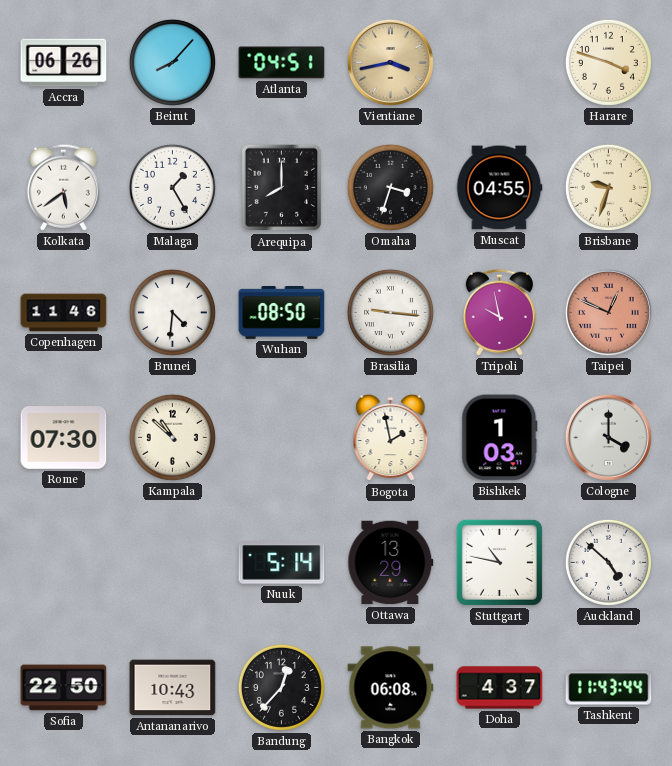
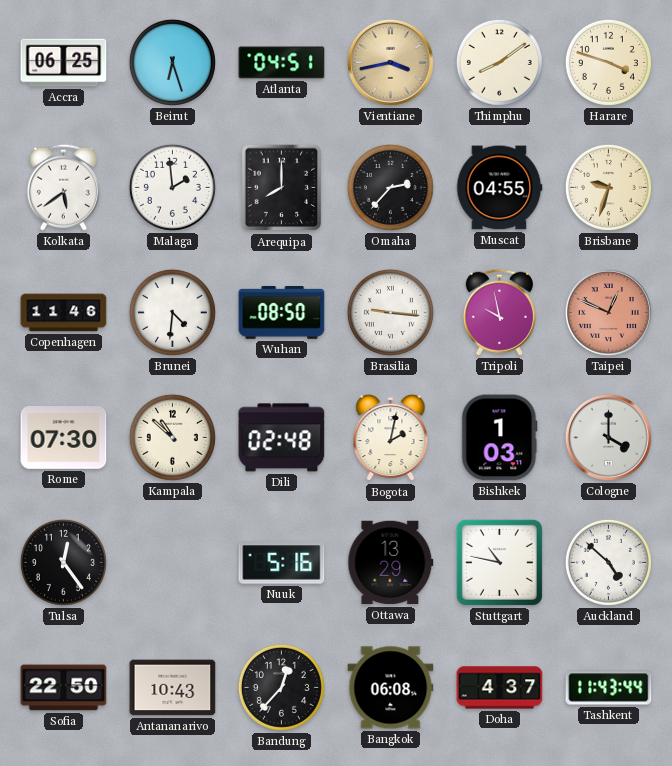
Accra: 06:26 -> 06:25 (64, 63)
Beirut: 8:07 -> 6:27 (172, 62)
Thimphu: none -> 8:09 (499, 62)
Malaga: 1:25 -> 1:59 (172, 187)
Omaha: 3:33 -> 2:37 (390, 187)
Dili: none -> 02:48 (282, 438)
Bogota: 1:58 -> 2:02 (391, 438)
Tulsa: none -> 12:24 (63, 562)
Nuuk: 5:14 -> 5:16 (282, 563)
